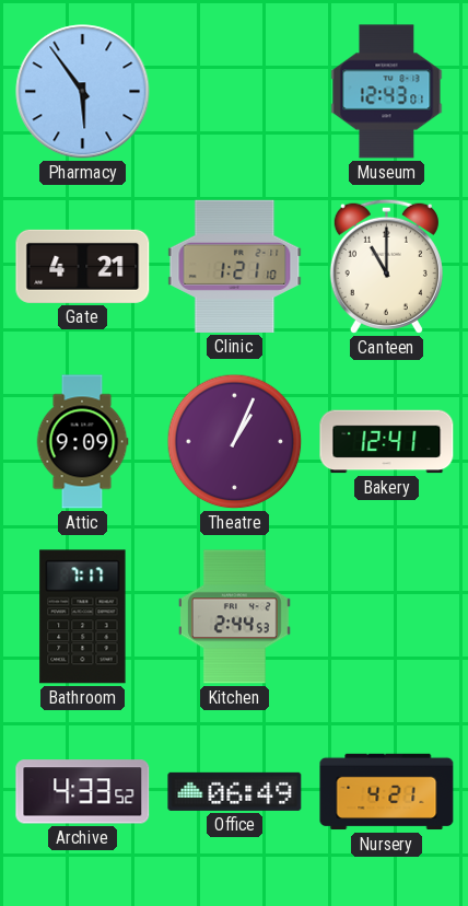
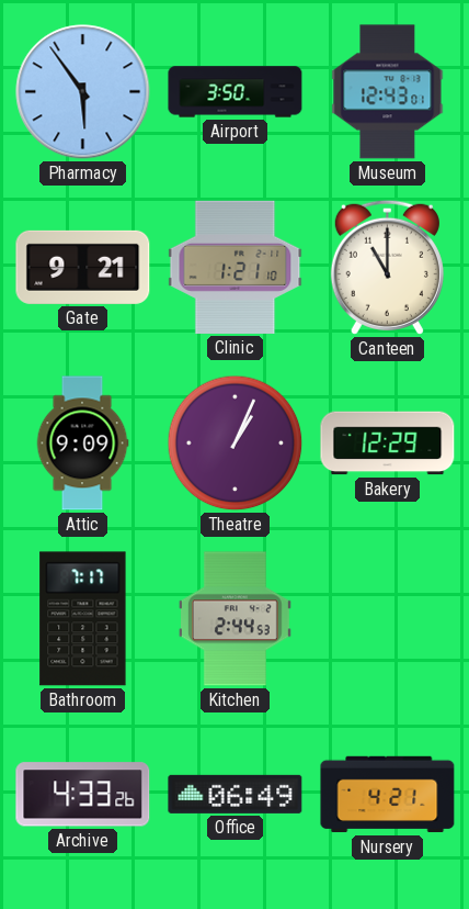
Airport: none -> 3:50 (236, 92)
Gate: 4:21 -> 9:21 (83, 267)
Bakery: 12:41 -> 12:29 (388, 444)
Archive: 4:33:52 -> 4:33:26 (83, 795)
